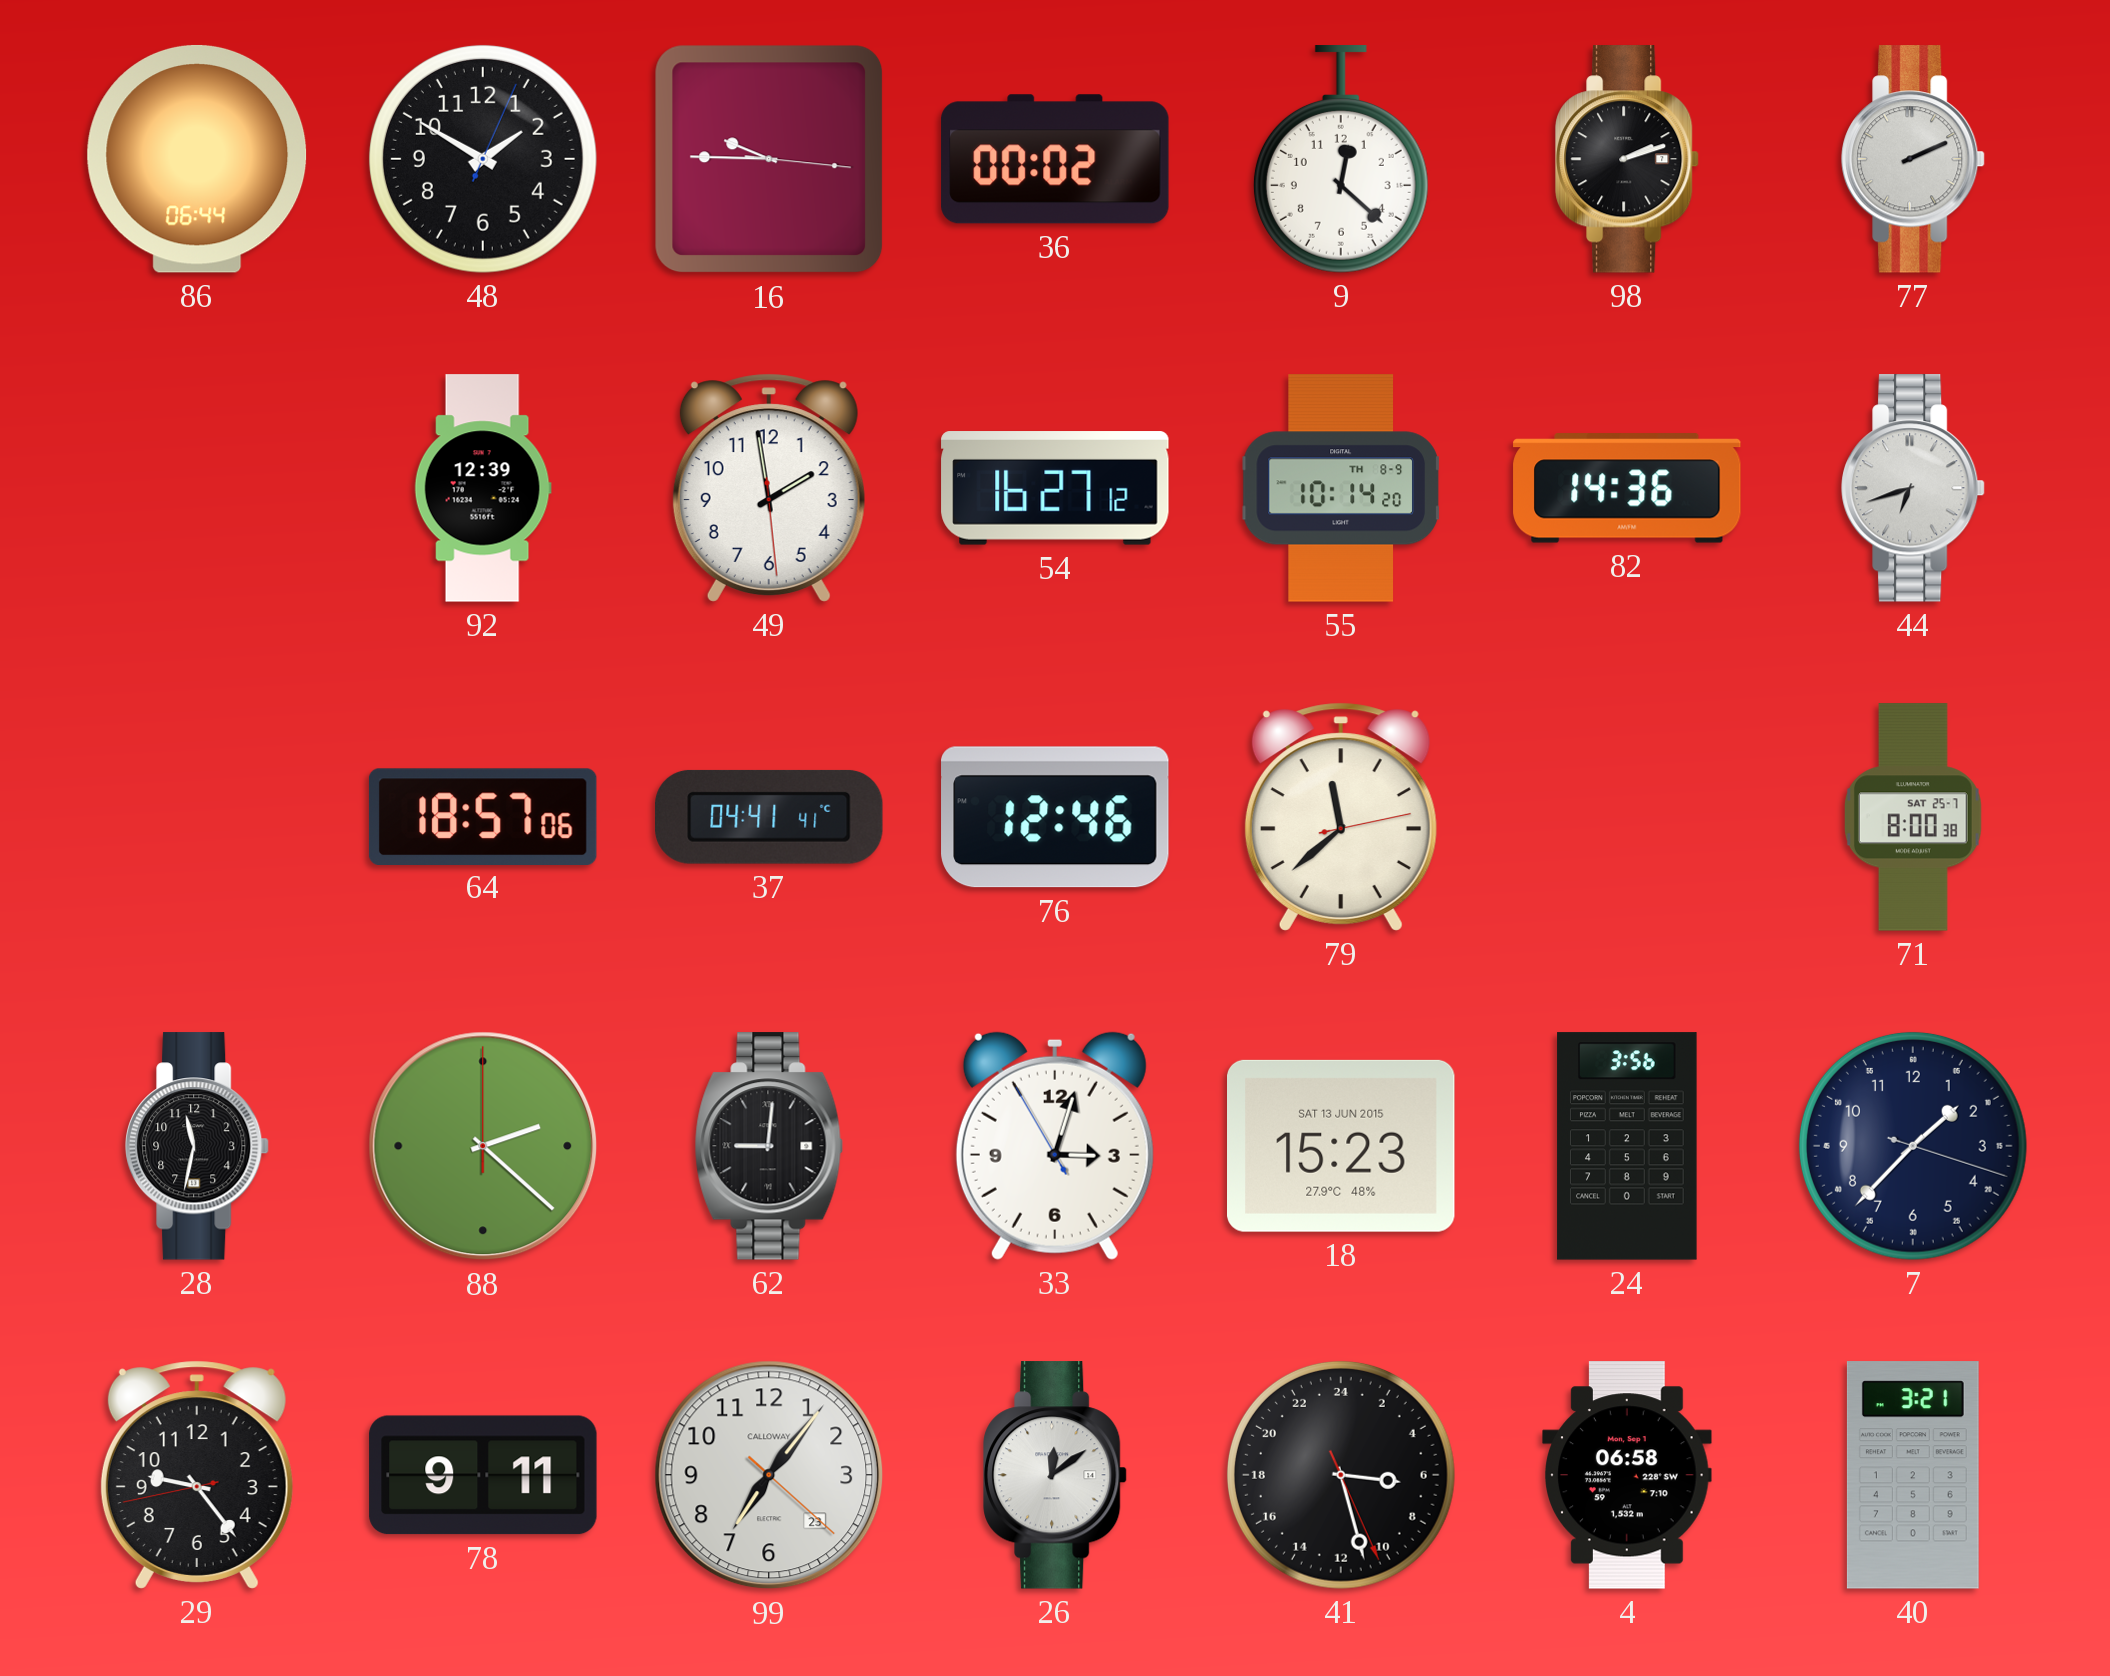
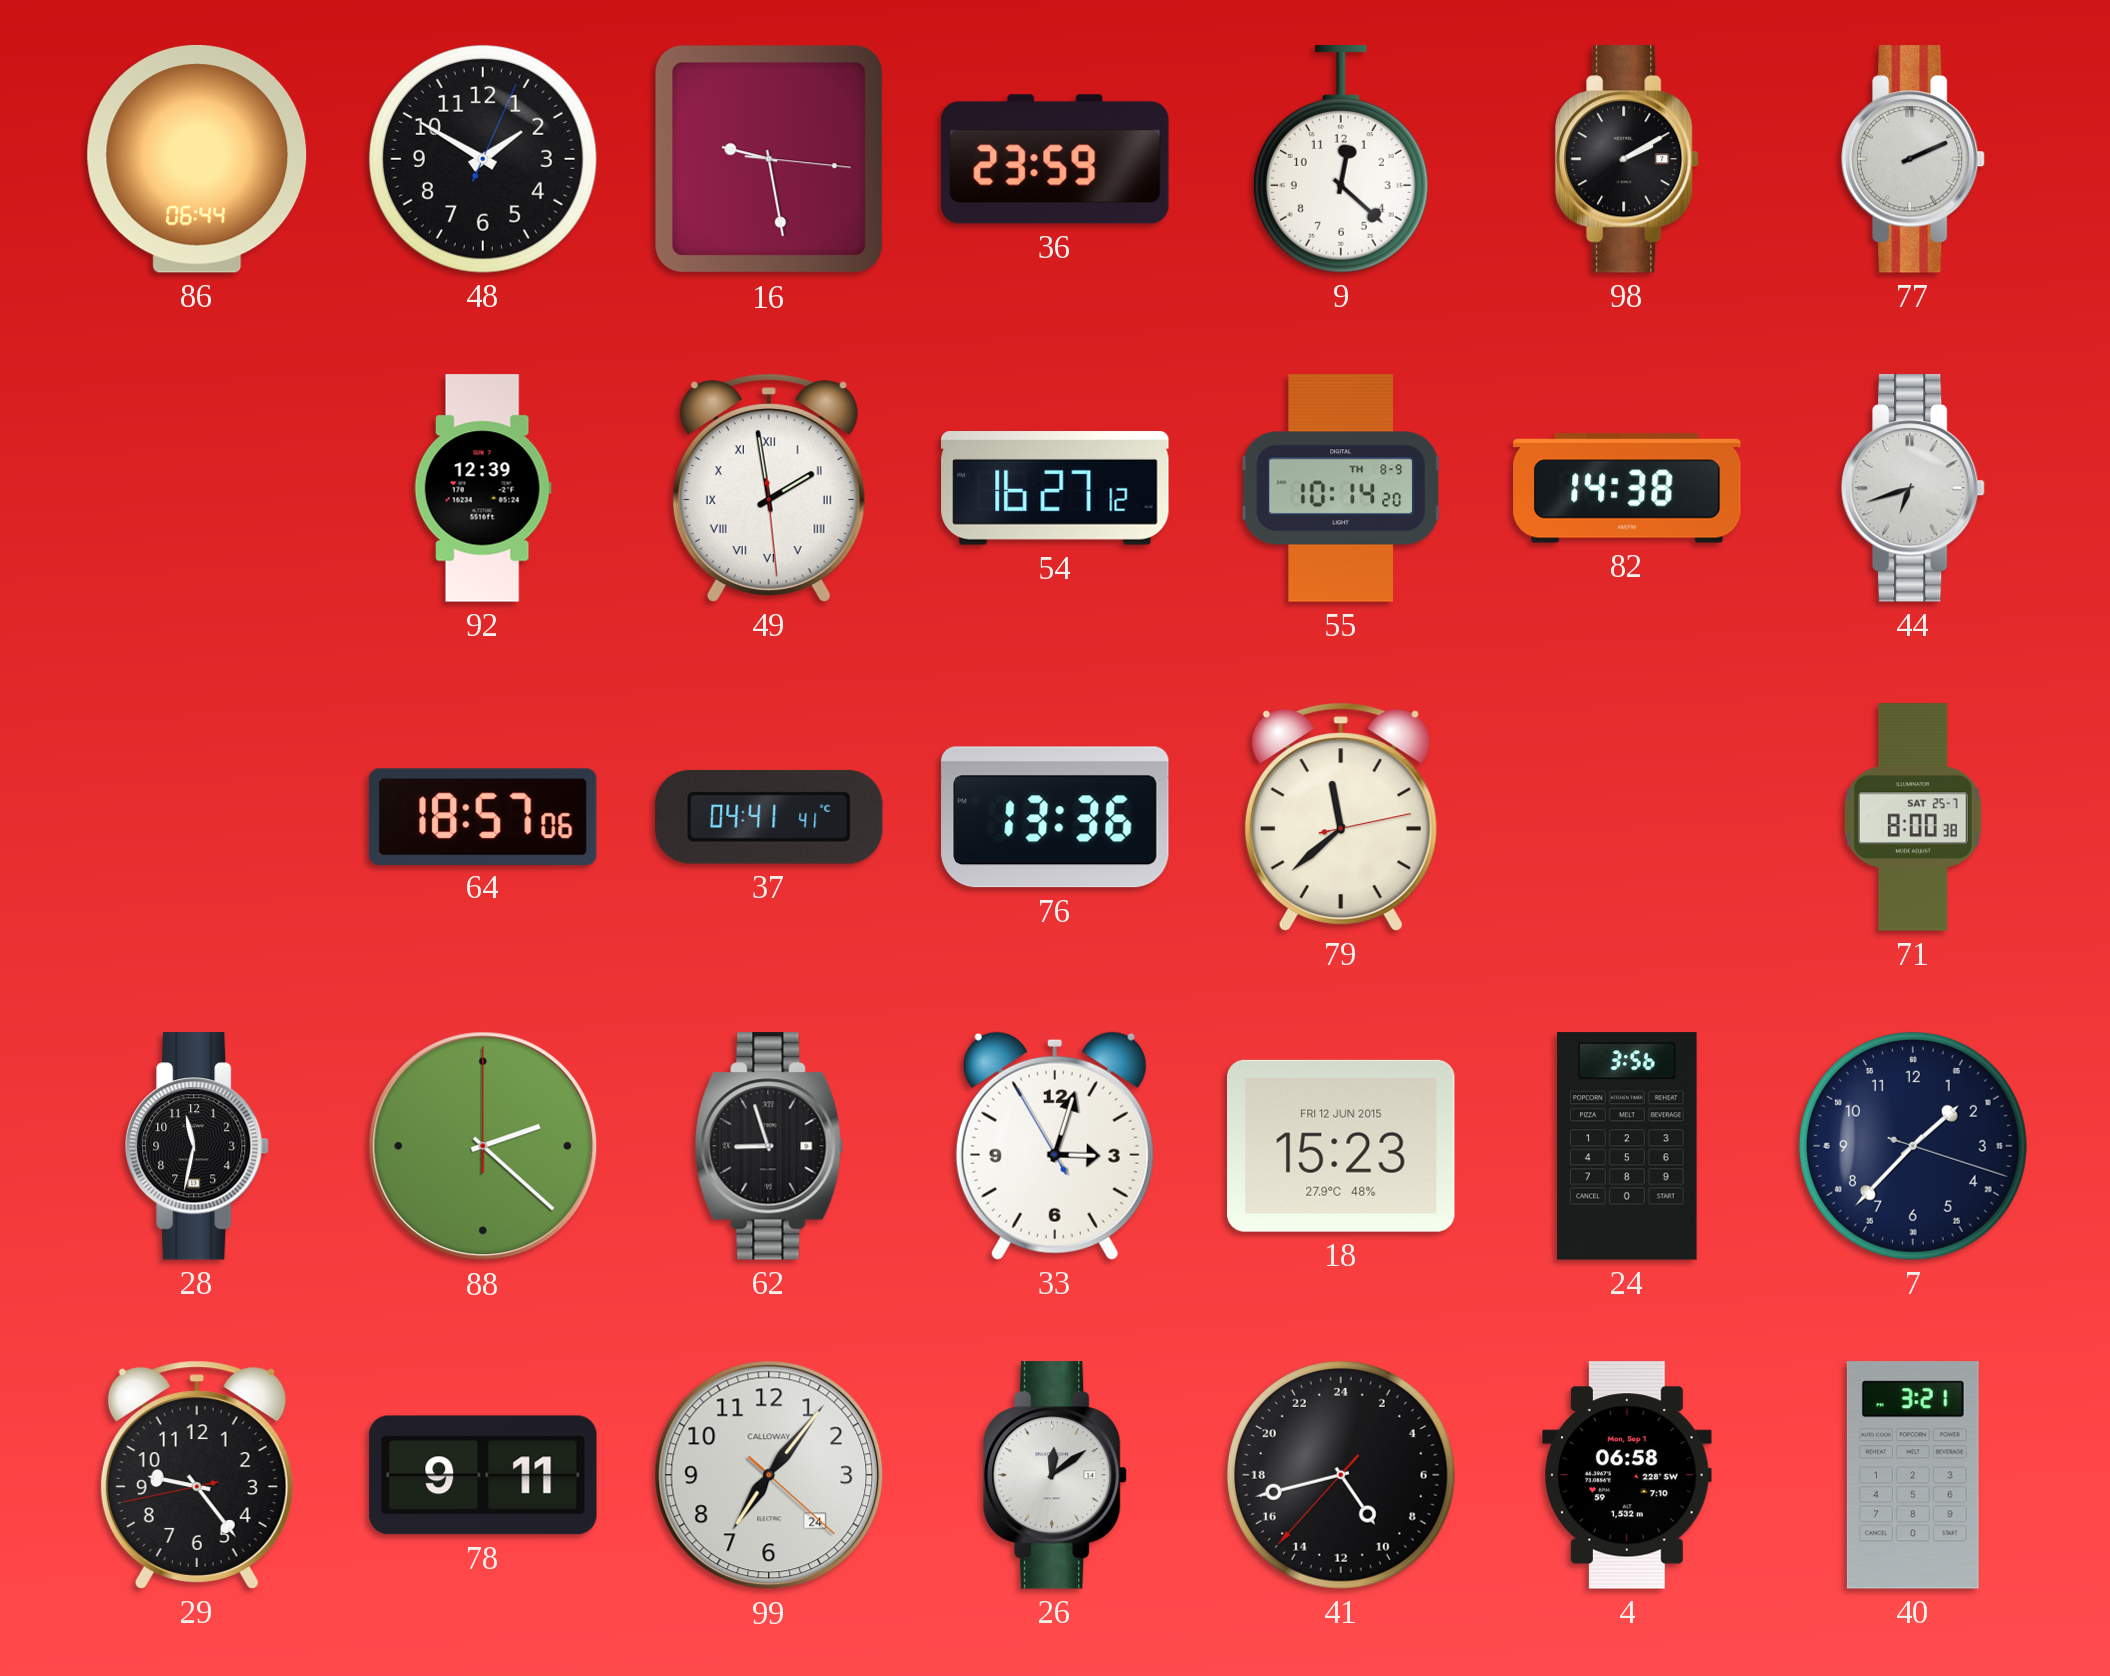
16: 9:45 -> 9:28 (769, 159)
36: 00:02 -> 23:59 (1055, 159)
98: 2:12 -> 2:10 (1627, 159)
49 numerals: Arabic -> Roman (769, 488)
82: 14:36 -> 14:38 (1627, 488)
76: 12:46 -> 13:36 (1055, 817)
62: 9:01 -> 8:57 (769, 1146)
18 date: SAT 13 JUN 2015 -> FRI 12 JUN 2015 (1342, 1146)
99 date: 23 -> 24 (769, 1475)
41: 6:27 -> 9:42 (1341, 1475)
